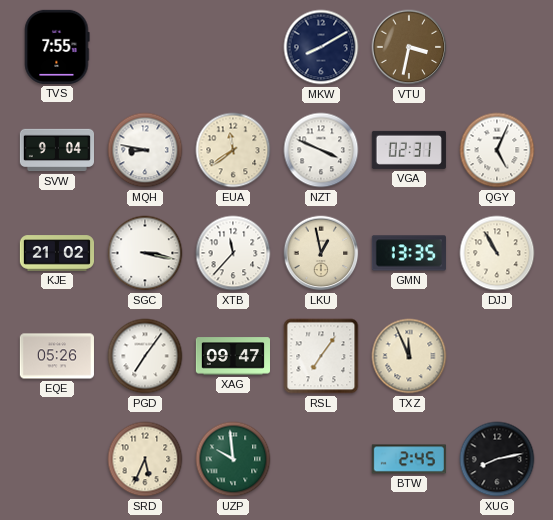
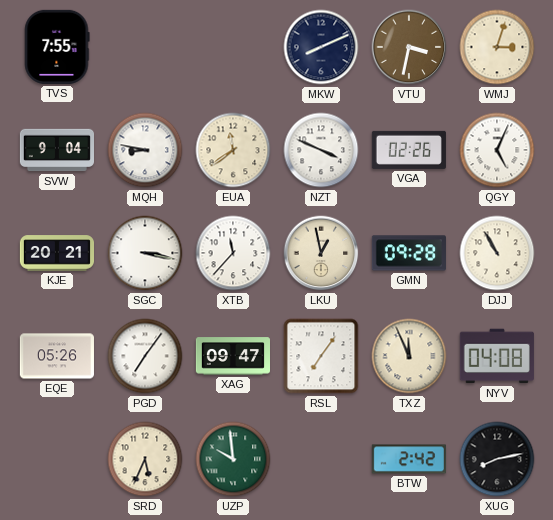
MKW: 8:10 -> 8:11 (321, 47)
WMJ: none -> 3:03 (497, 47)
VGA: 02:31 -> 02:26 (409, 150)
KJE: 21:02 -> 20:21 (56, 253)
GMN: 13:35 -> 09:28 (409, 253)
NYV: none -> 04:08 (497, 356)
BTW: 2:45 -> 2:42 (409, 459)
